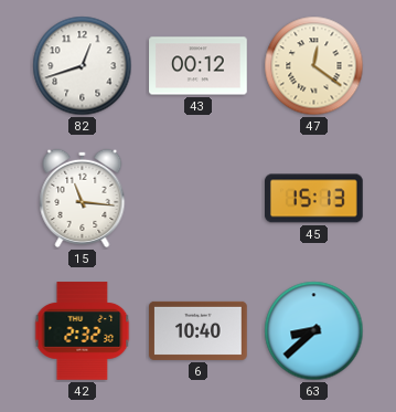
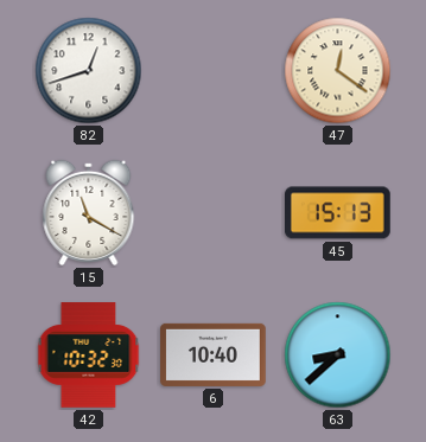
43: 00:12 -> none (199, 66)
15: 11:16 -> 11:20 (89, 212)
42: 2:32 -> 10:32 (89, 355)
